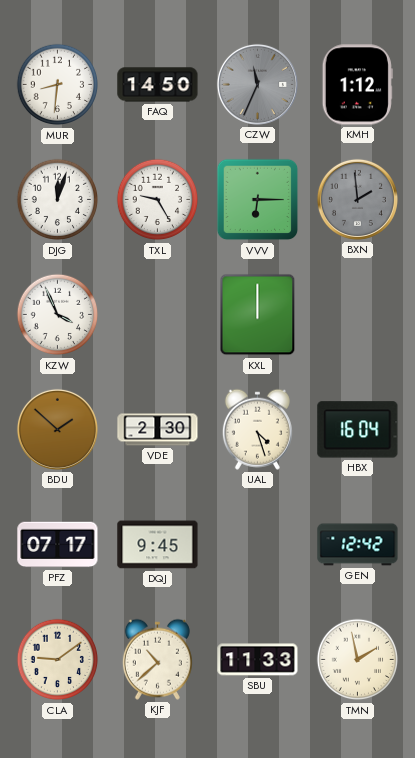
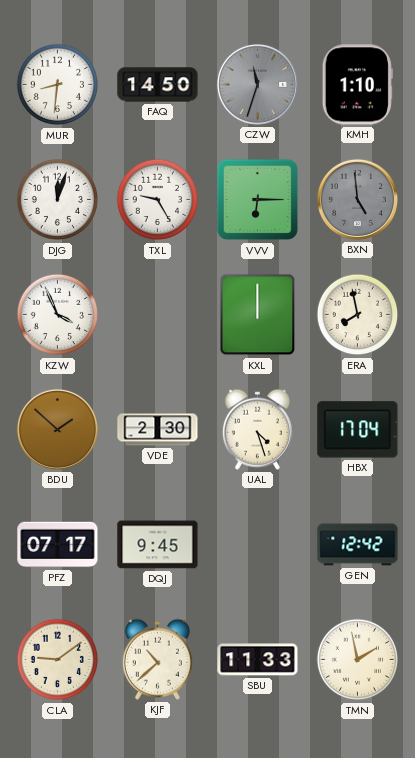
CZW: 11:34 -> 11:33 (257, 84)
KMH: 1:12 -> 1:10 (357, 85)
BXN: 1:59 -> 4:59 (357, 199)
ERA: none -> 7:58 (358, 315)
HBX: 16:04 -> 17:04 (358, 430)
